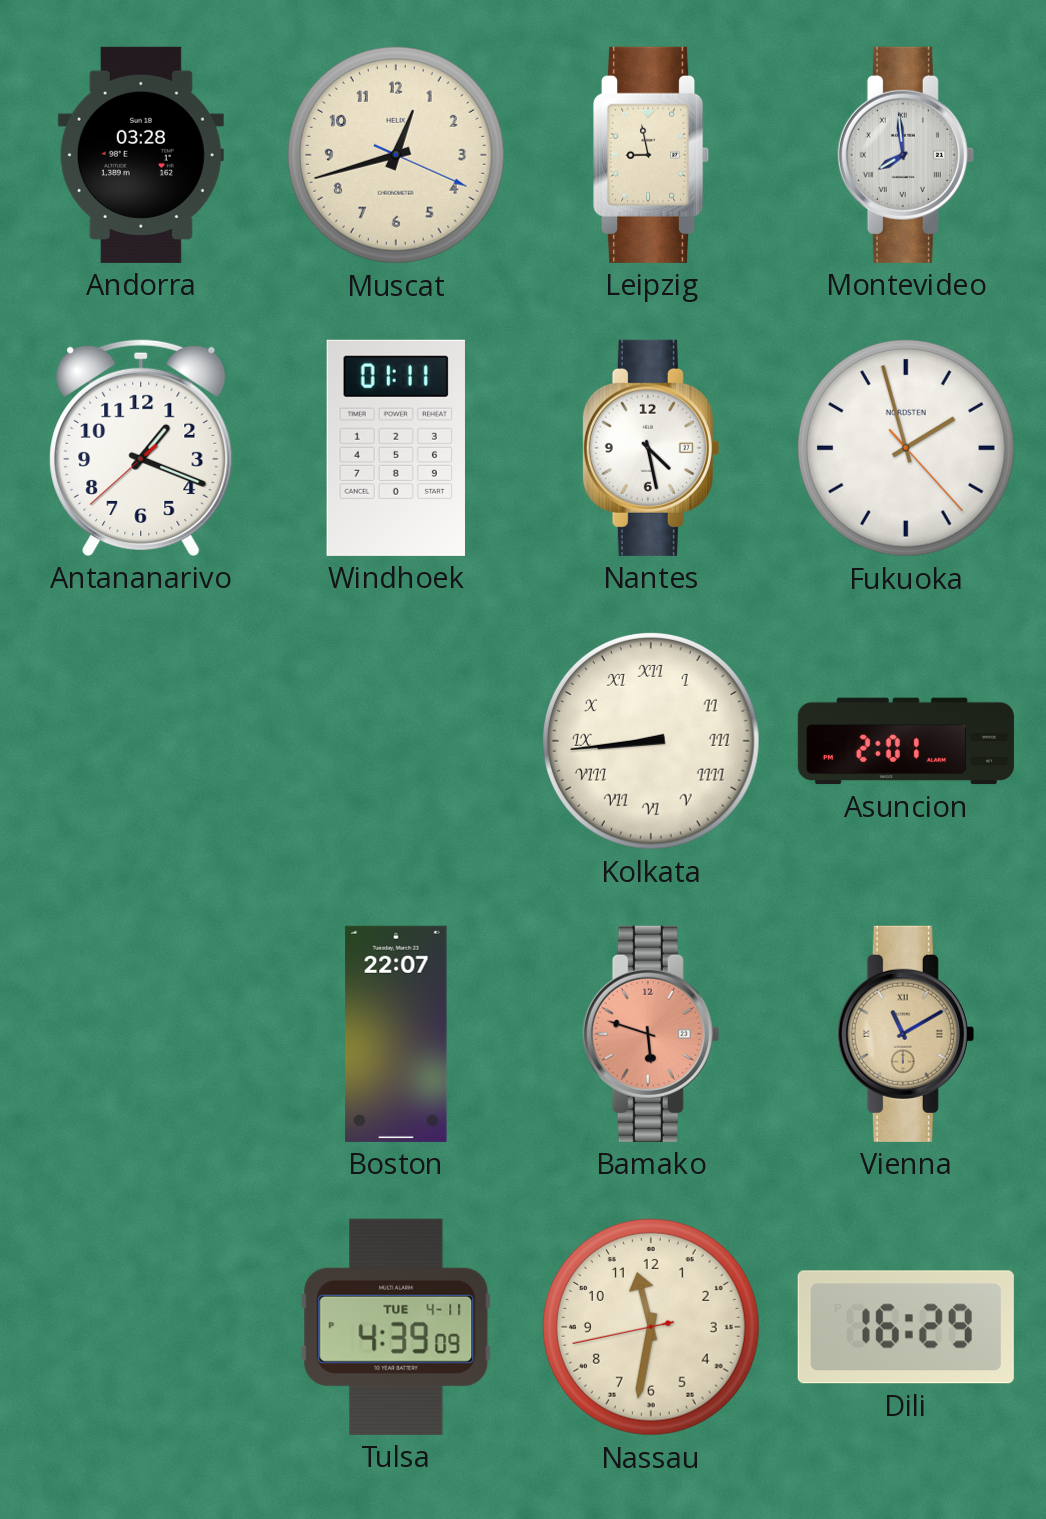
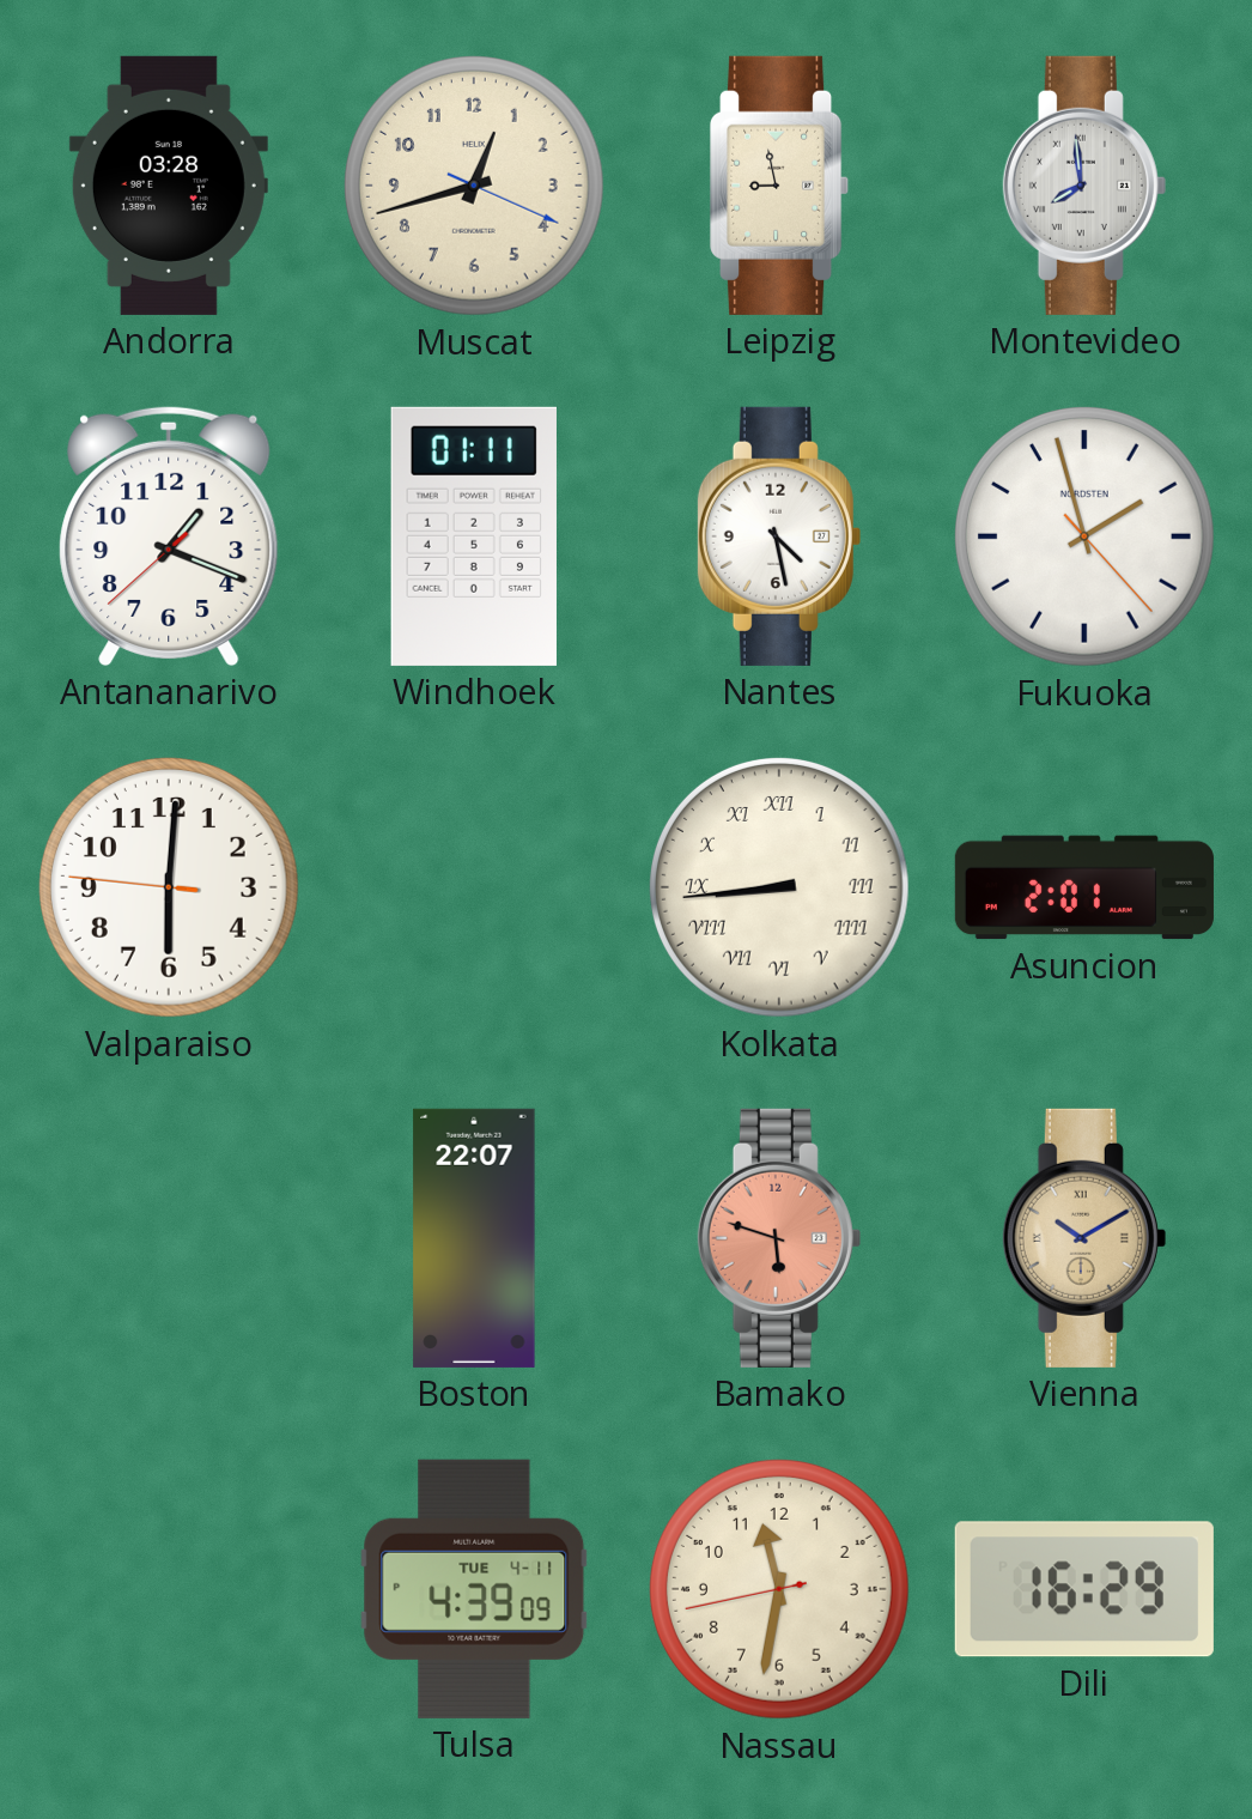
Valparaiso: none -> 6:00 (169, 887)
Vienna: 11:10 -> 10:10 (1084, 1238)
